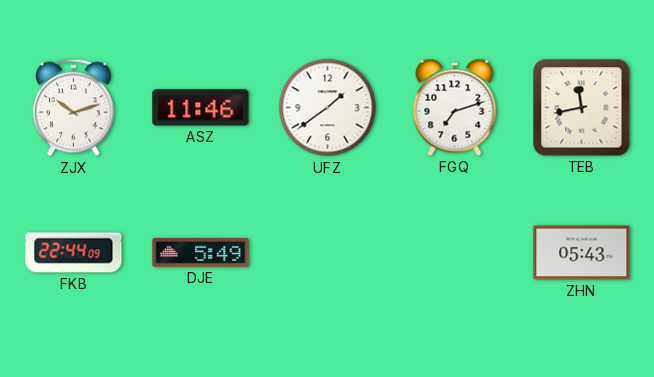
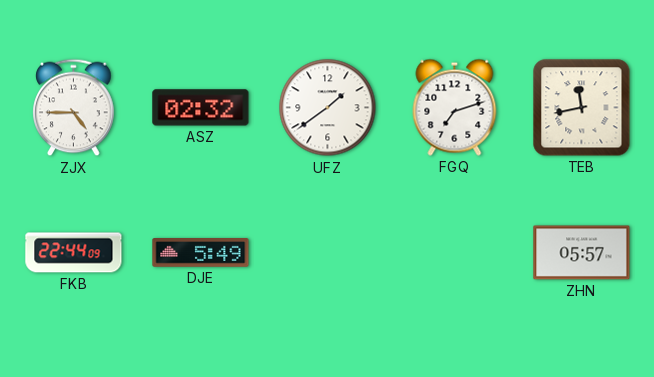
ZJX: 10:12 -> 4:45 (74, 108)
ASZ: 11:46 -> 02:32 (201, 108)
ZHN: 05:43 -> 05:57 (582, 253)
